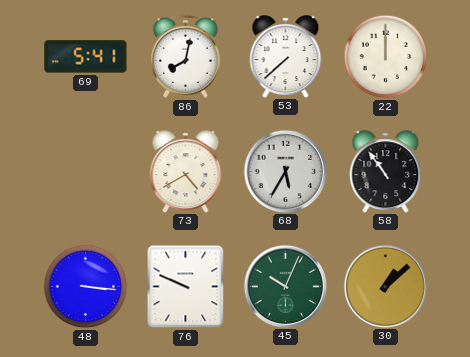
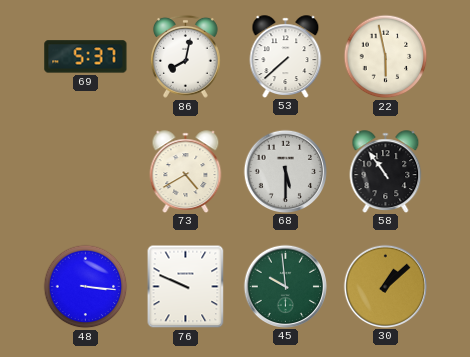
69: 5:41 -> 5:37 (86, 57)
22: 12:00 -> 5:58 (386, 57)
68: 5:35 -> 5:30 (285, 171)
45: 10:04 -> 9:59 (285, 286)
